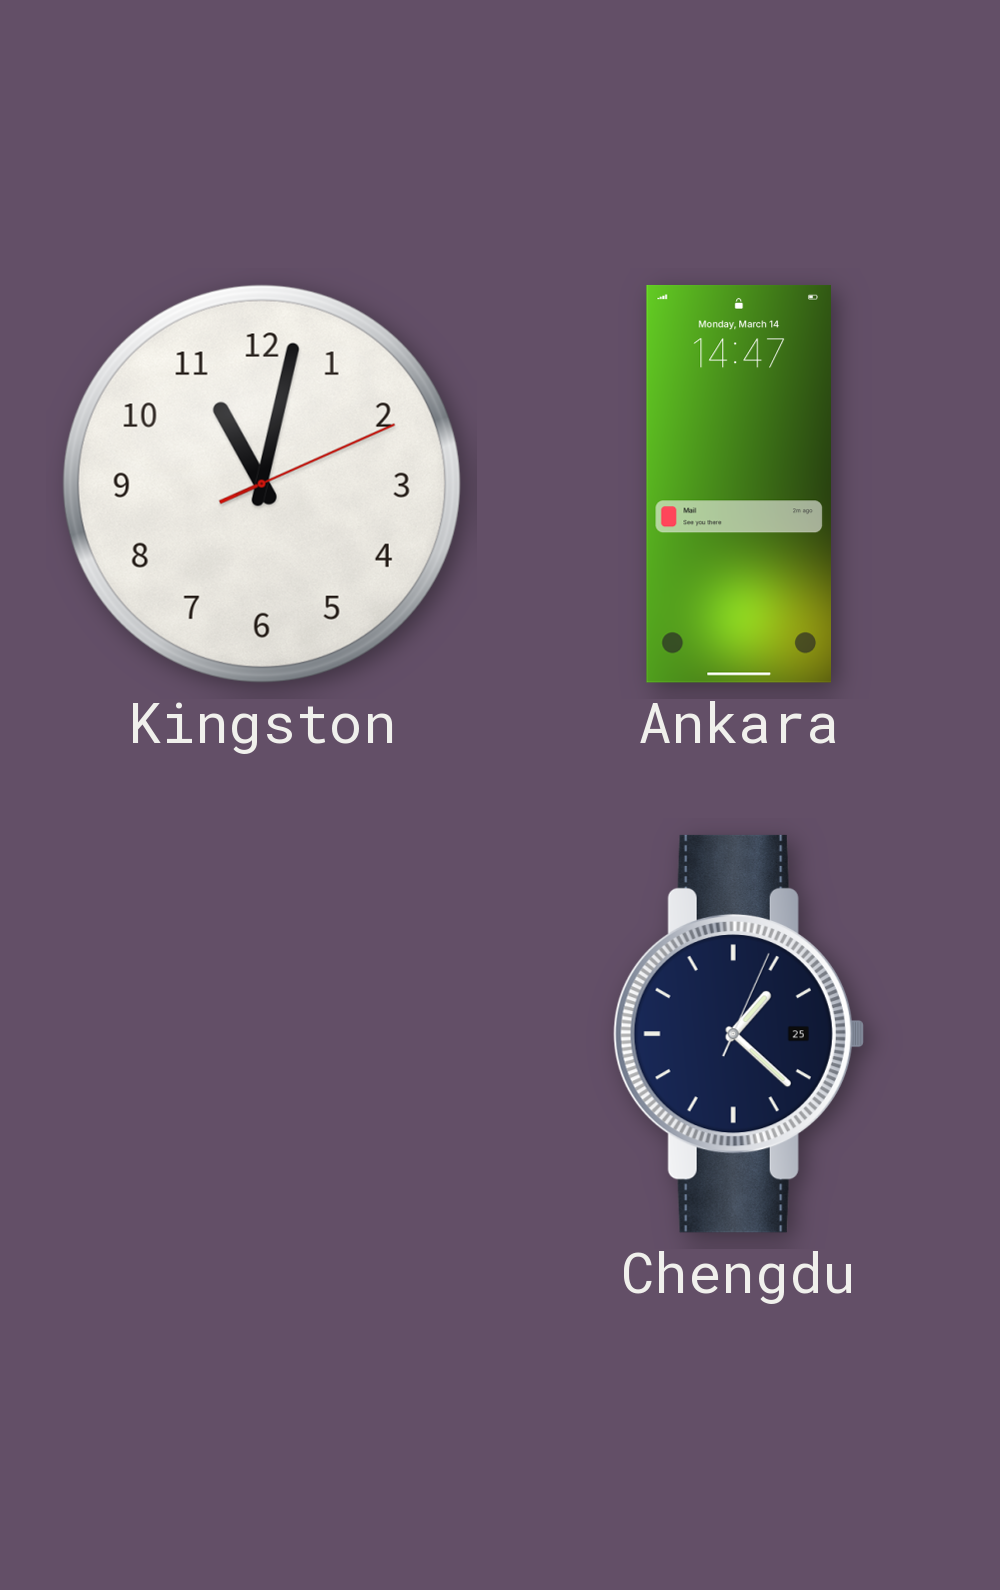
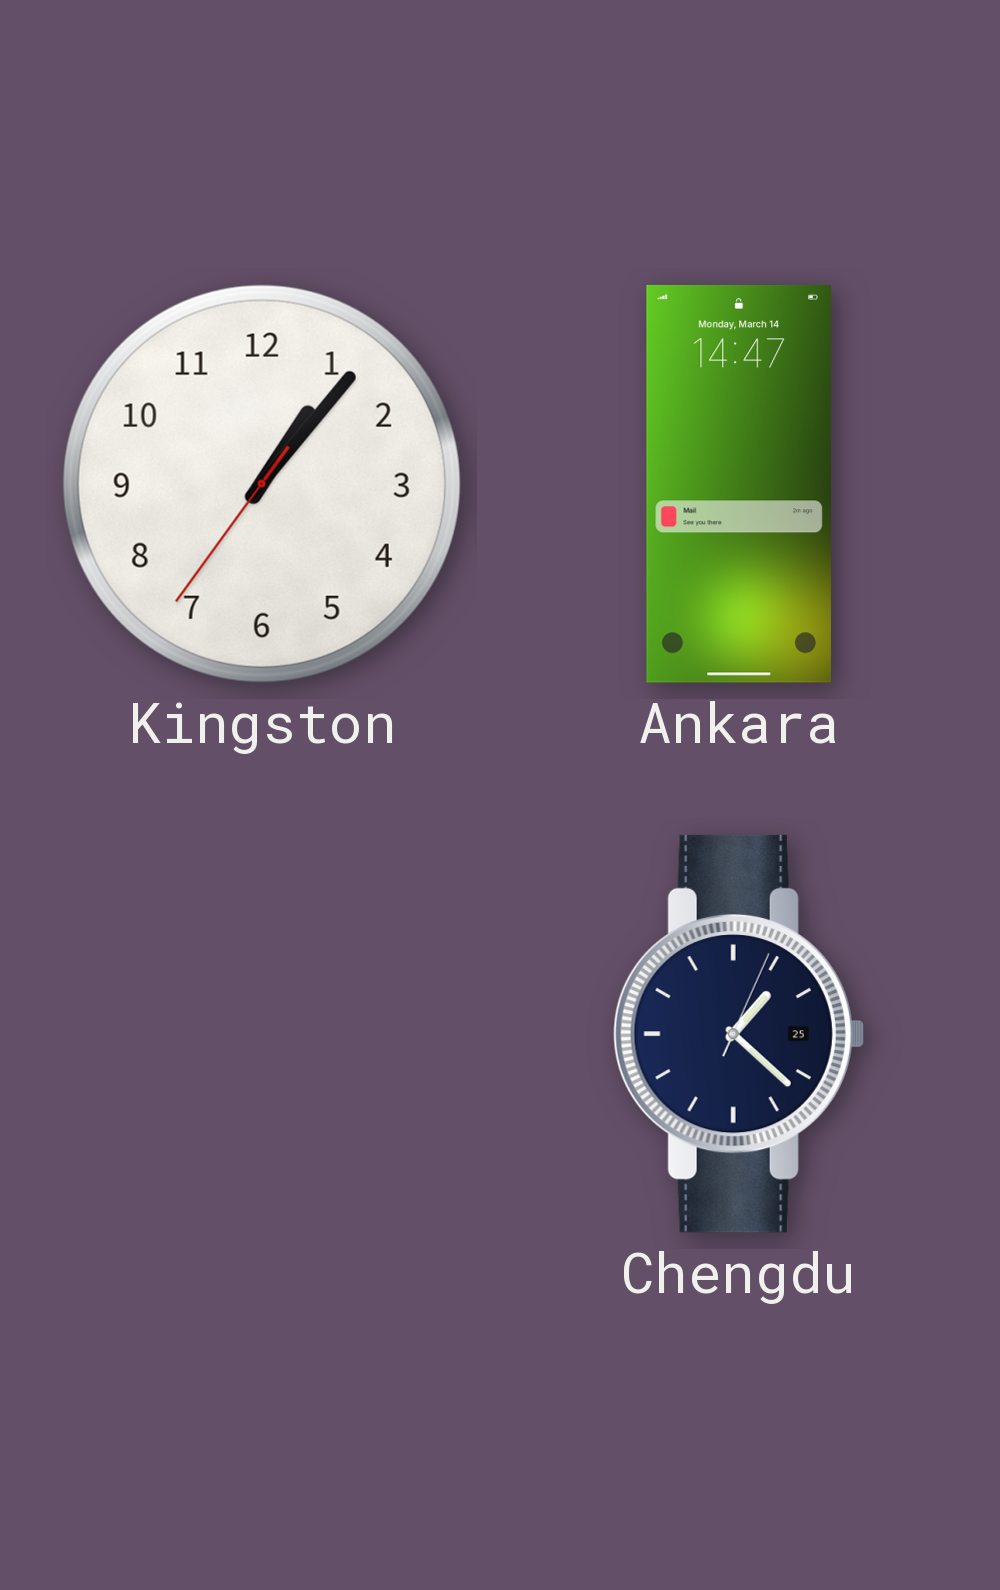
Kingston: 11:02 -> 1:06 (262, 484)
